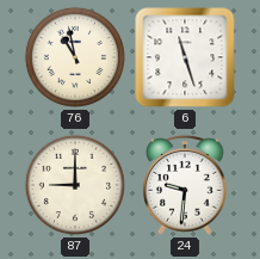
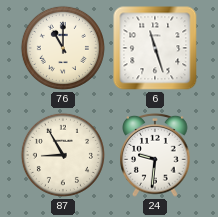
76: 10:58 -> 11:00 (63, 48)
87: 9:00 -> 8:55 (63, 155)
